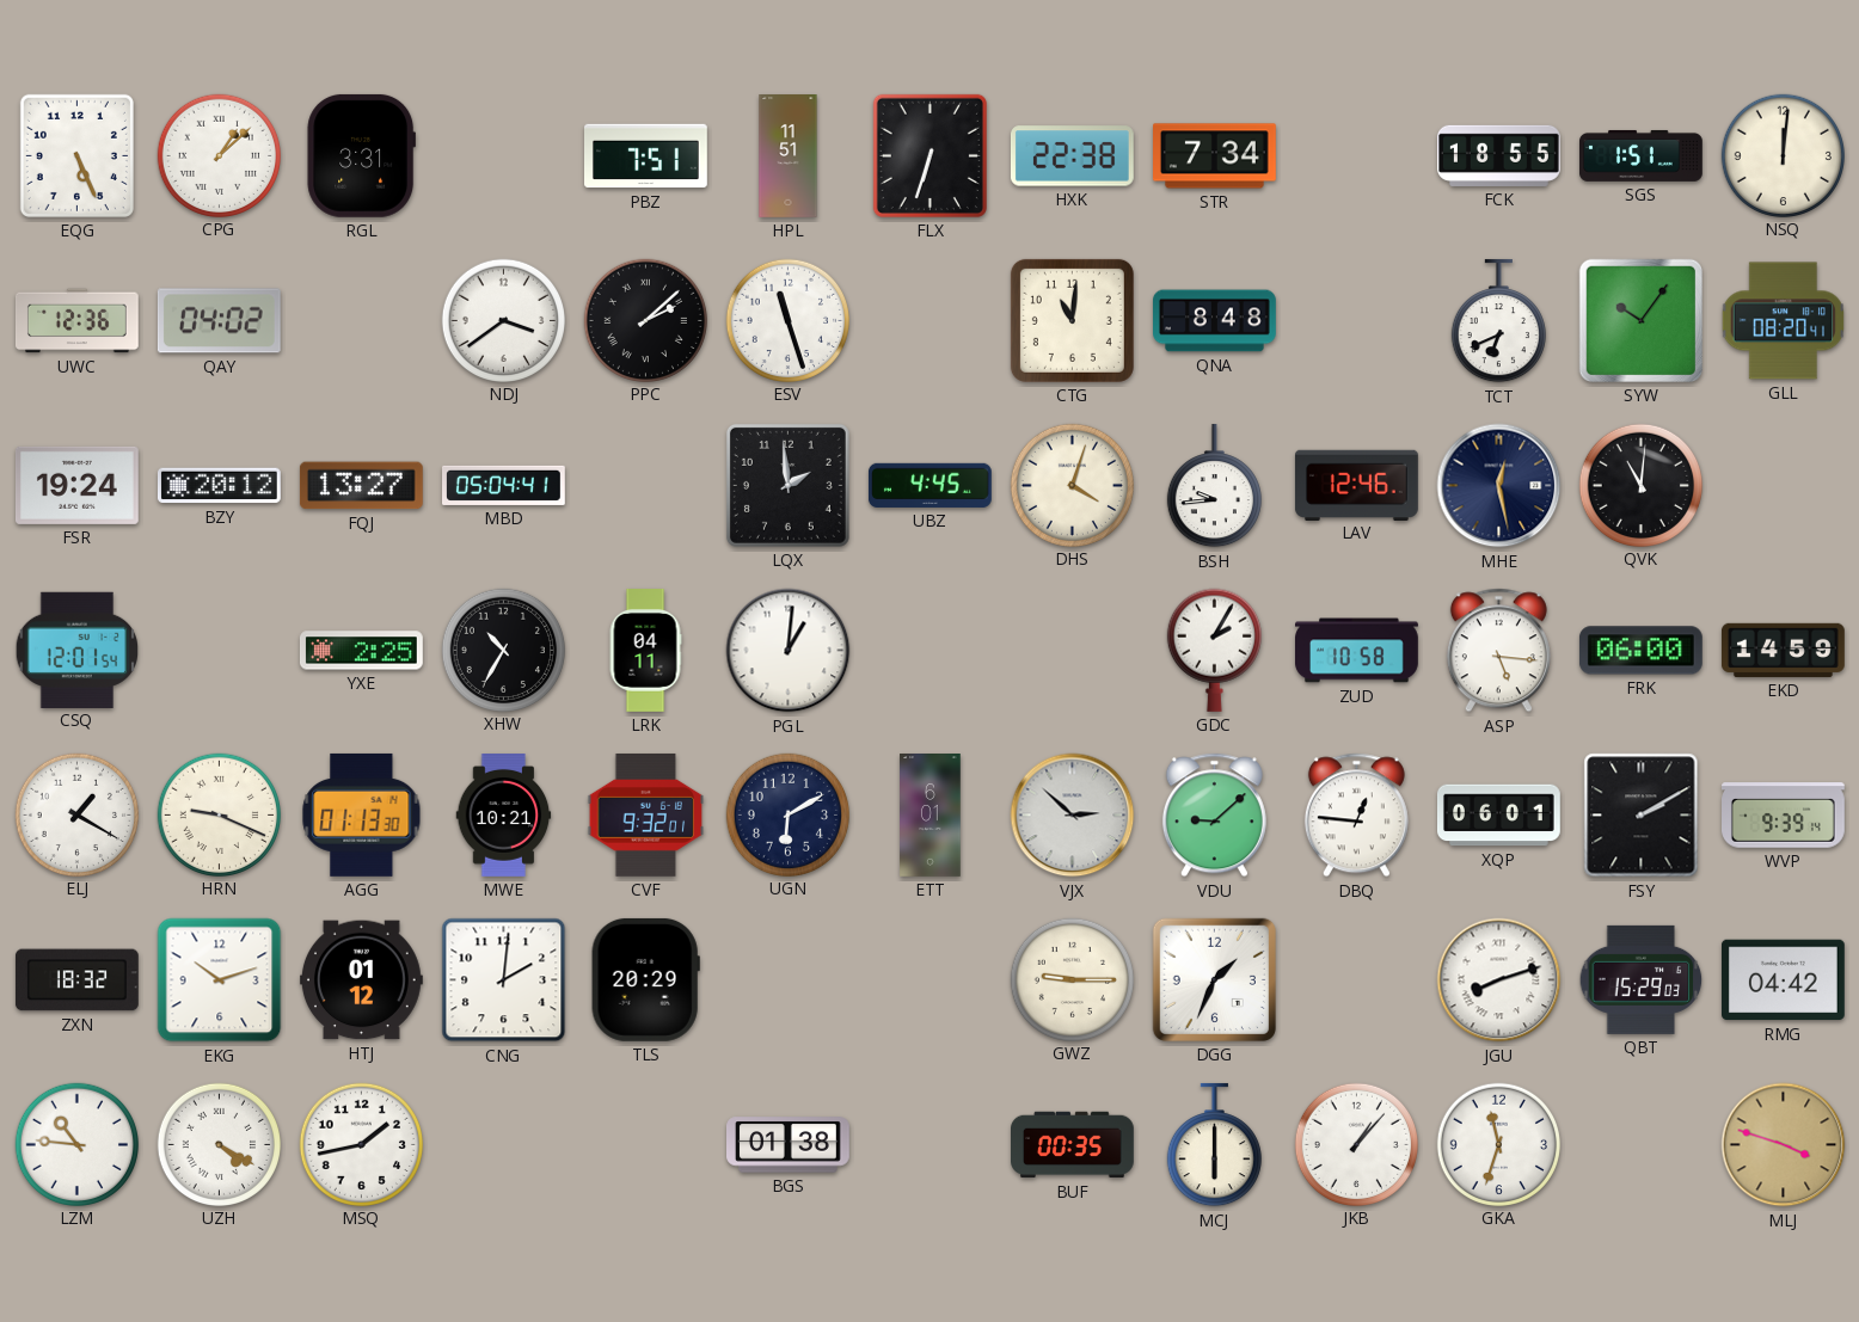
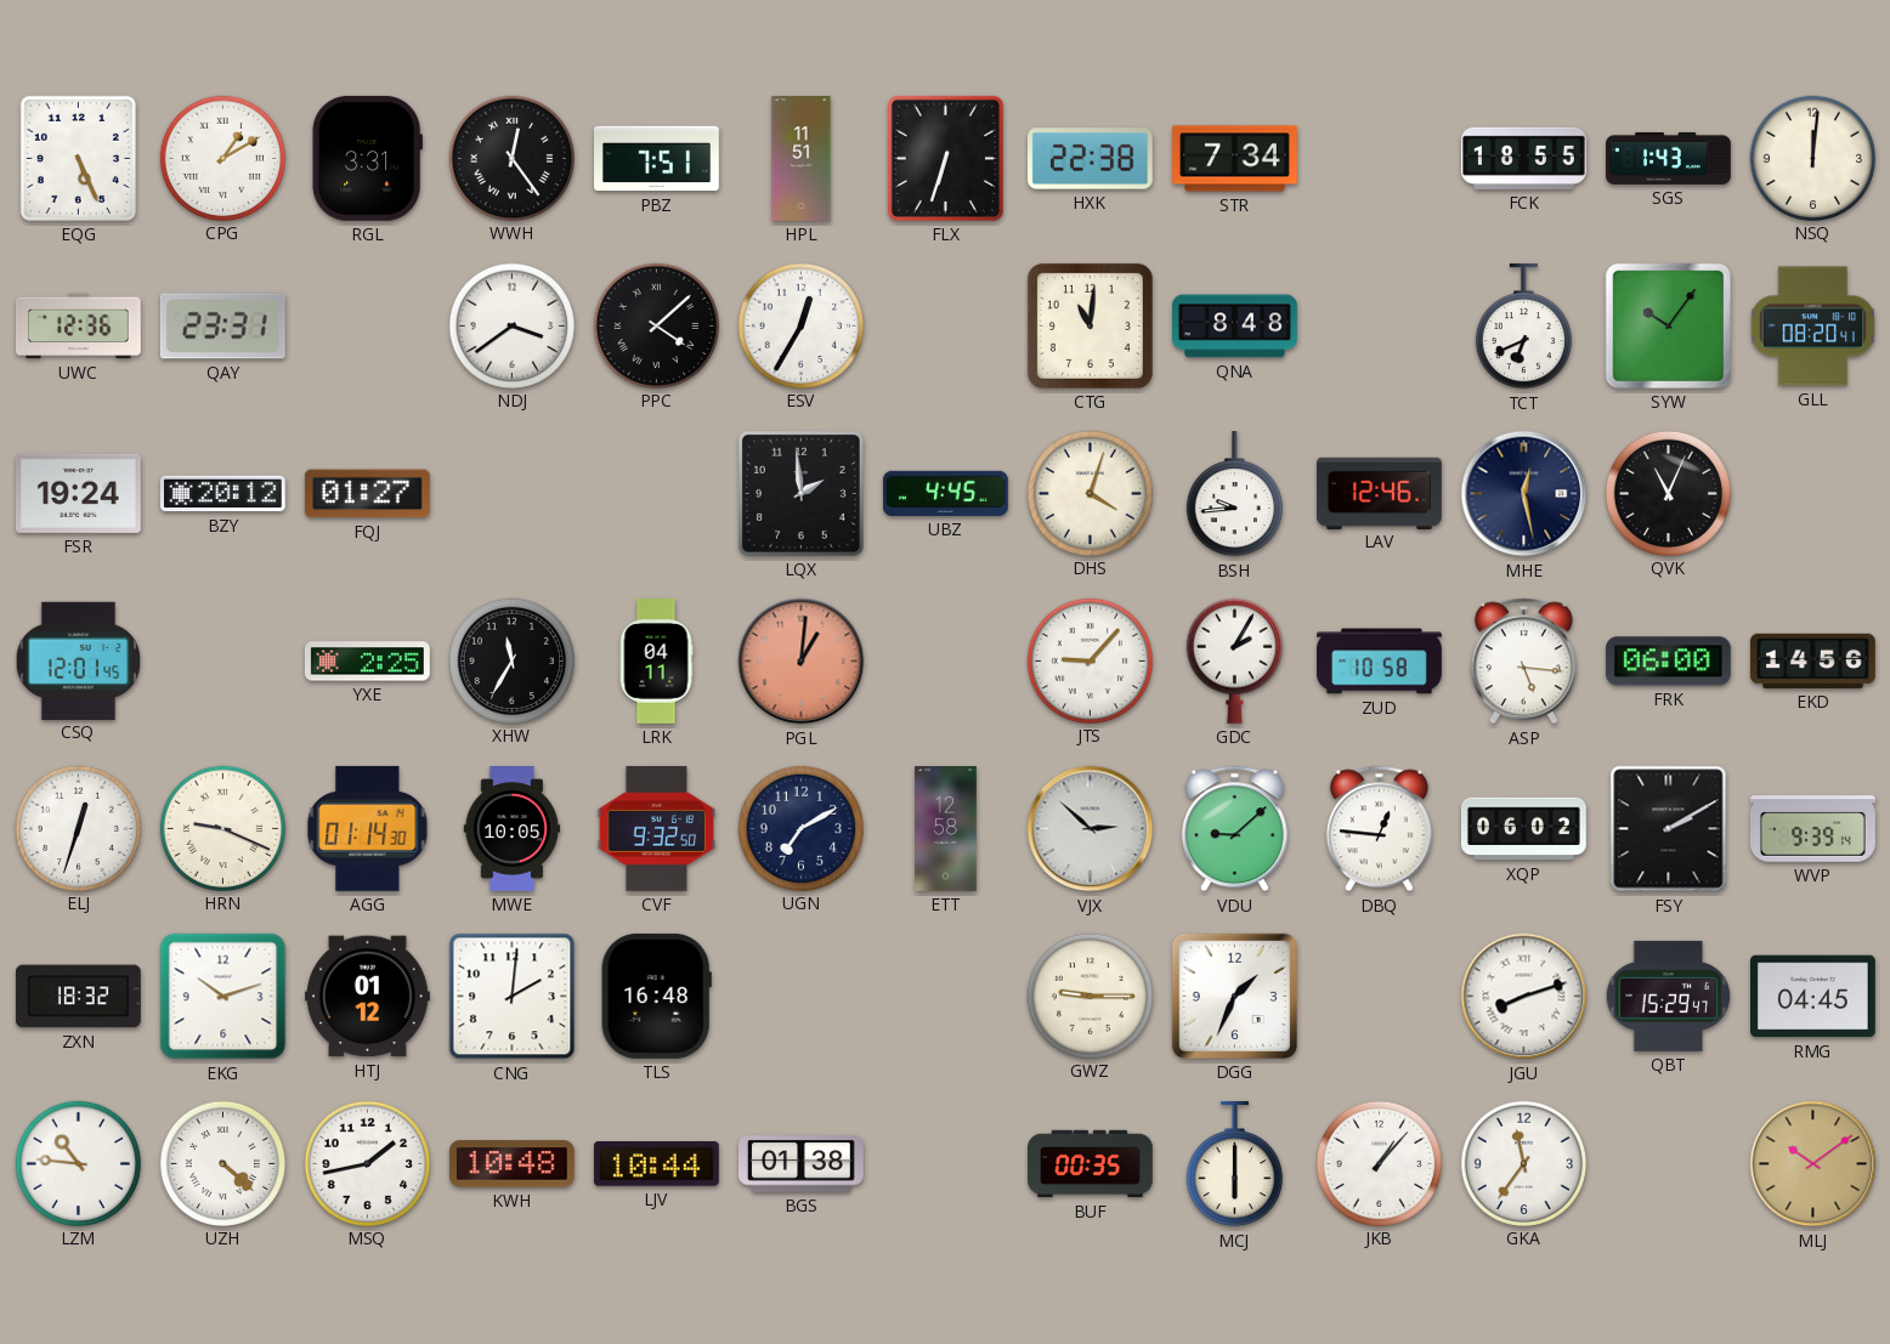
CPG: 1:08 -> 1:10 (222, 158)
WWH: none -> 12:24 (511, 158)
SGS: 1:51 -> 1:43 (1669, 158)
QAY: 04:02 -> 23:31 (222, 327)
PPC: 2:08 -> 4:08 (656, 325)
ESV: 11:27 -> 12:35 (800, 325)
FQJ: 13:27 -> 01:27 (367, 494)
MBD: 05:04 -> none (504, 485)
QVK: 11:01 -> 11:04 (1668, 493)
CSQ: 12:01:54 -> 12:01:45 (78, 660)
XHW: 10:35 -> 11:35 (511, 660)
PGL dial: white -> salmon (802, 662)
JTS: none -> 9:07 (1090, 660)
EKD: 14:59 -> 14:56 (1812, 660)
ELJ: 1:20 -> 12:33 (78, 828)
AGG: 01:13 -> 01:14 (368, 828)
MWE: 10:21 -> 10:05 (513, 829)
CVF: 9:32:01 -> 9:32:50 (657, 828)
UGN: 6:10 -> 7:10 (800, 828)
ETT: 6:01 -> 12:58 (946, 829)
XQP: 06:01 -> 06:02 (1524, 829)
TLS: 20:29 -> 16:48 (656, 996)
QBT: 15:29:03 -> 15:29:47 (1669, 996)
RMG: 04:42 -> 04:45 (1812, 997)
UZH: 4:20 -> 4:22 (222, 1163)
KWH: none -> 10:48 (511, 1164)
LJV: none -> 10:44 (656, 1164)
GKA: 11:33 -> 11:36 (1523, 1163)
MLJ: 3:48 -> 10:09 (1813, 1164)
